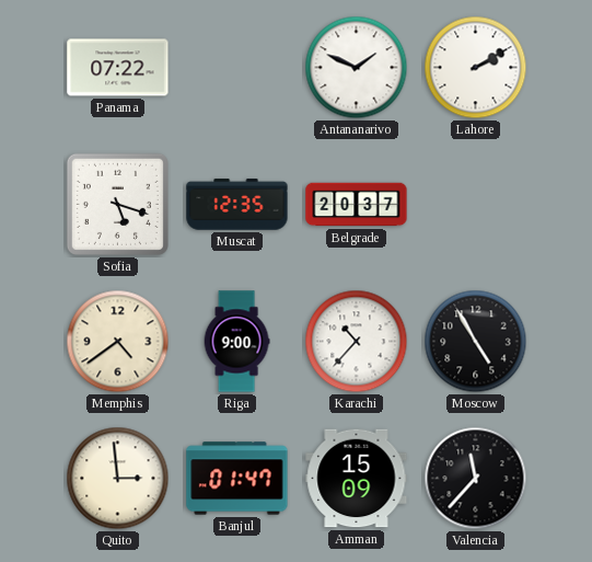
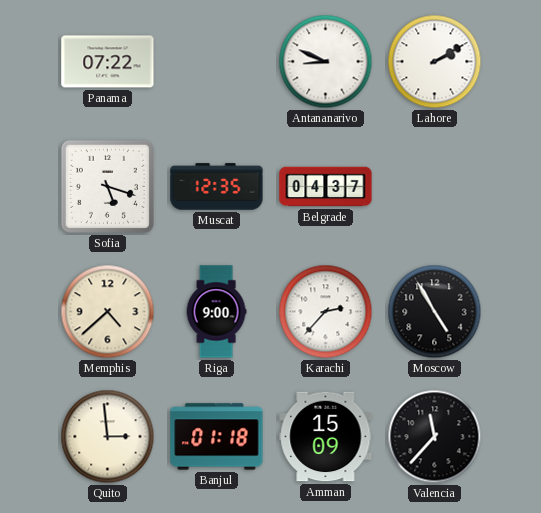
Antananarivo: 1:49 -> 8:49 (326, 62)
Belgrade: 20:37 -> 04:37 (326, 187)
Memphis: 4:39 -> 4:38 (108, 312)
Karachi: 10:37 -> 2:37 (326, 312)
Banjul: 01:47 -> 01:18 (217, 437)
